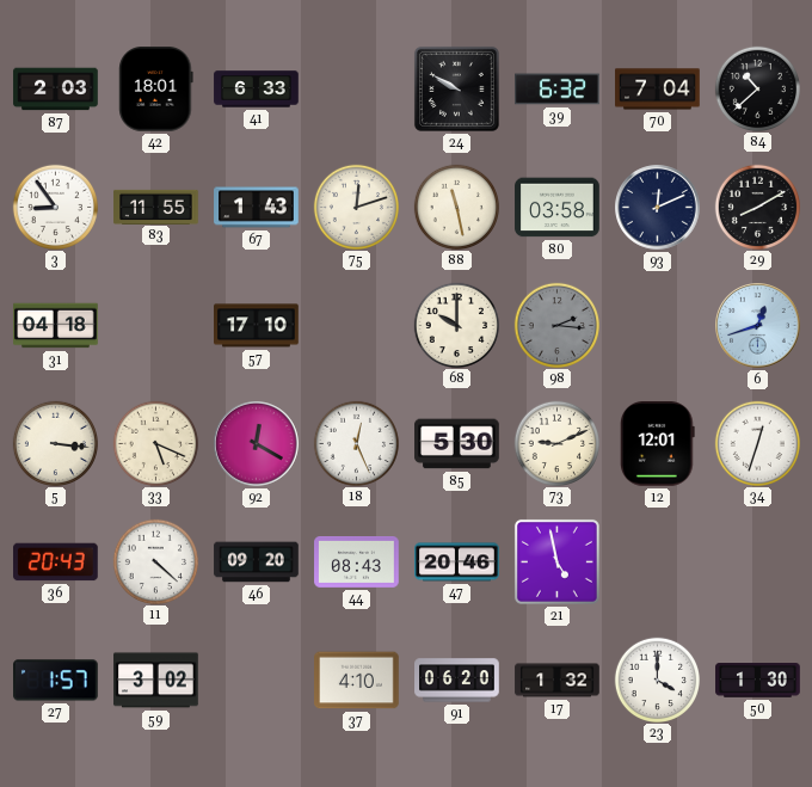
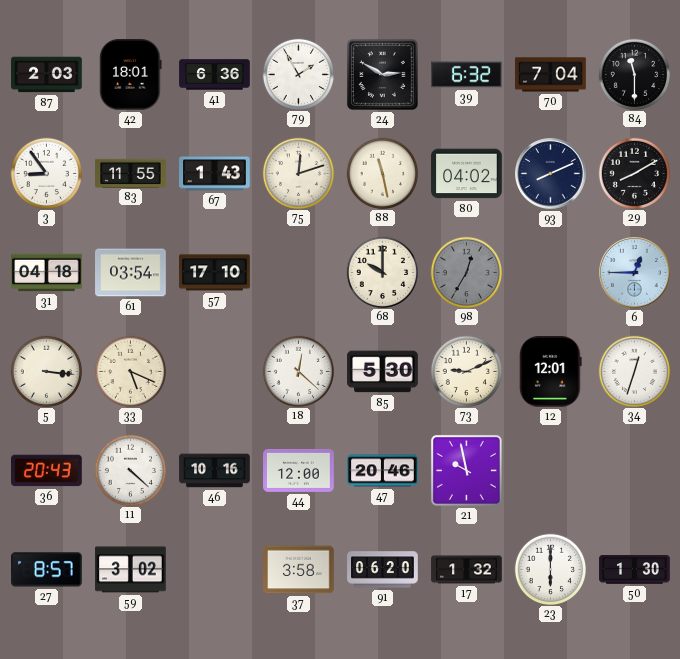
41: 6:33 -> 6:36 (215, 75)
79: none -> 1:55 (298, 74)
24: 9:50 -> 2:50 (382, 74)
84: 10:38 -> 11:30 (634, 74)
80: 03:58 -> 04:02 (467, 174)
93: 12:11 -> 8:11 (551, 174)
61: none -> 03:54 (131, 273)
98: 2:16 -> 12:35 (466, 272)
6: 12:42 -> 12:45 (635, 273)
92: 12:20 -> none (257, 444)
18: 12:26 -> 12:22 (298, 371)
46: 09:20 -> 10:16 (215, 471)
44: 08:43 -> 12:00 (299, 471)
21: 4:58 -> 9:58 (466, 470)
27: 1:57 -> 8:57 (47, 570)
37: 4:10 -> 3:58 (299, 570)
23: 4:00 -> 6:00 (550, 569)
